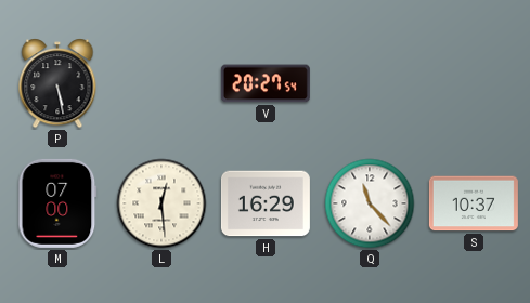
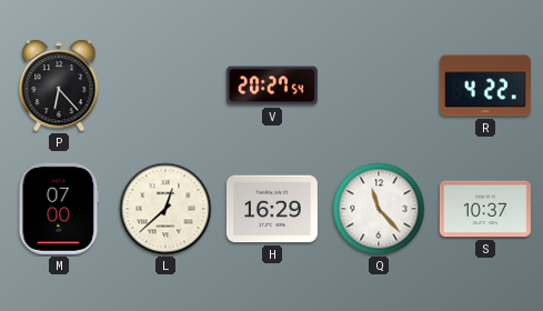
P: 5:28 -> 6:23 (59, 86)
R: none -> 4:22 (485, 86)
L: 12:29 -> 12:38 (165, 209)
